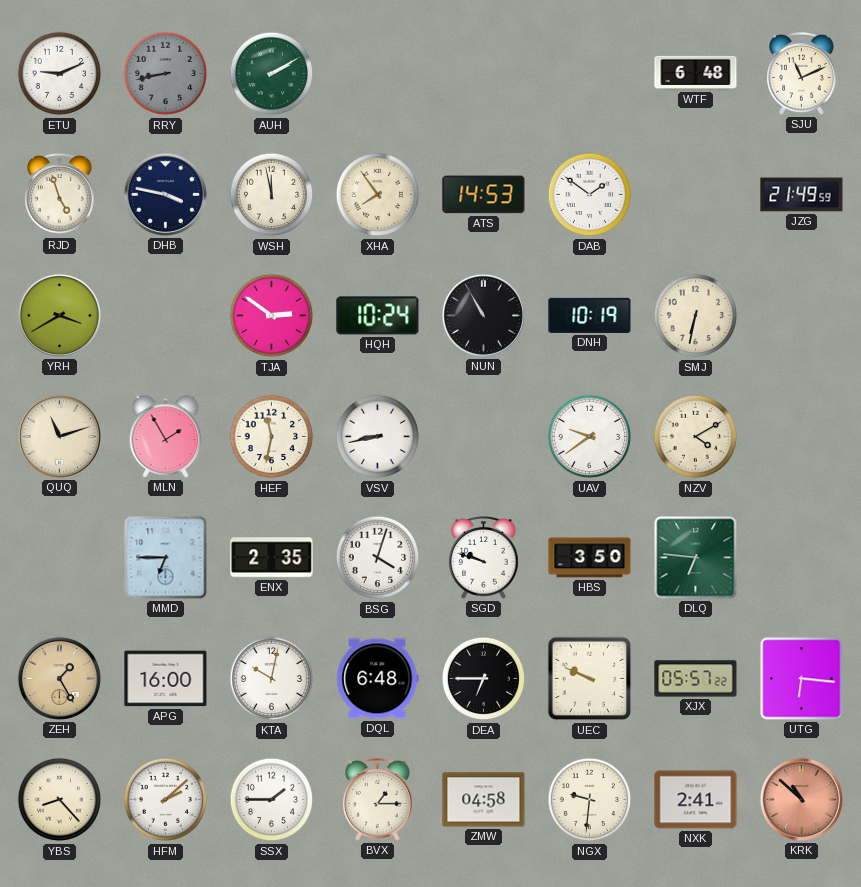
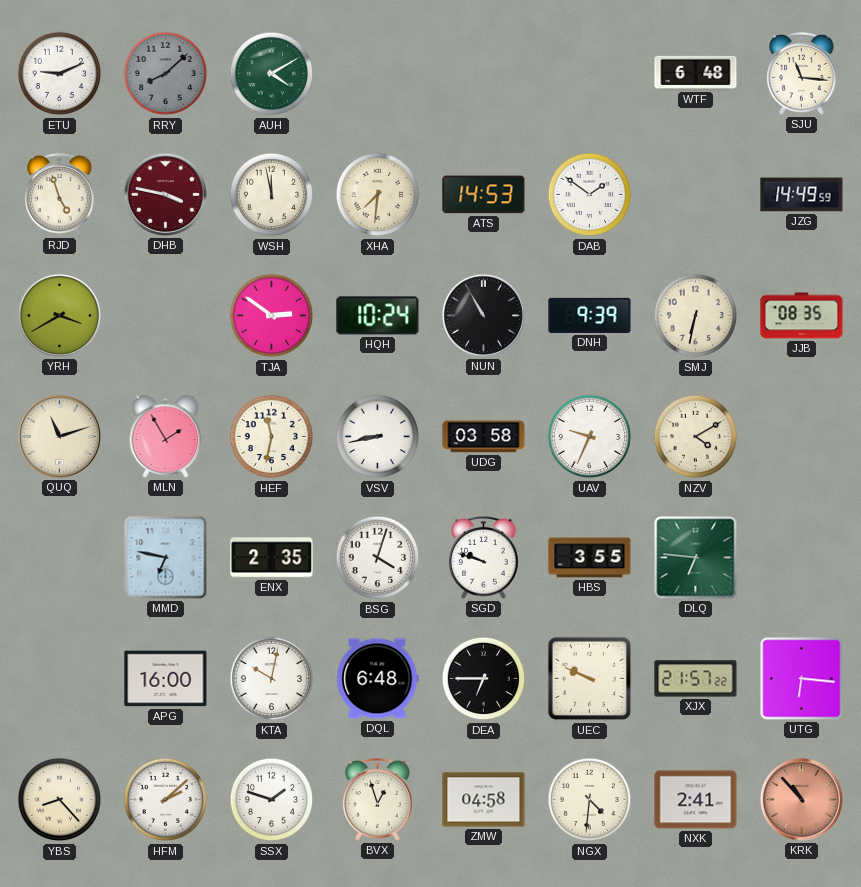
RRY: 8:43 -> 8:08 (166, 74)
AUH: 2:10 -> 4:10 (272, 74)
SJU: 11:11 -> 11:16 (802, 74)
DHB dial: navy -> burgundy (165, 194)
XHA: 7:54 -> 7:31 (378, 195)
JZG: 21:49 -> 14:49 (802, 195)
DNH: 10:19 -> 9:39 (590, 315)
JJB: none -> 08:35 (802, 316)
UDG: none -> 03:58 (484, 437)
UAV: 9:39 -> 9:34 (590, 437)
MMD: 6:45 -> 6:47 (166, 558)
HBS: 3:50 -> 3:55 (590, 558)
ZEH: 1:25 -> none (59, 678)
XJX: 05:57 -> 21:57 (696, 679)
SSX: 1:45 -> 1:48 (272, 800)
BVX: 1:15 -> 12:57 (378, 800)
NGX: 9:31 -> 4:31 (590, 800)
KRK: 10:52 -> 10:53 (801, 799)
